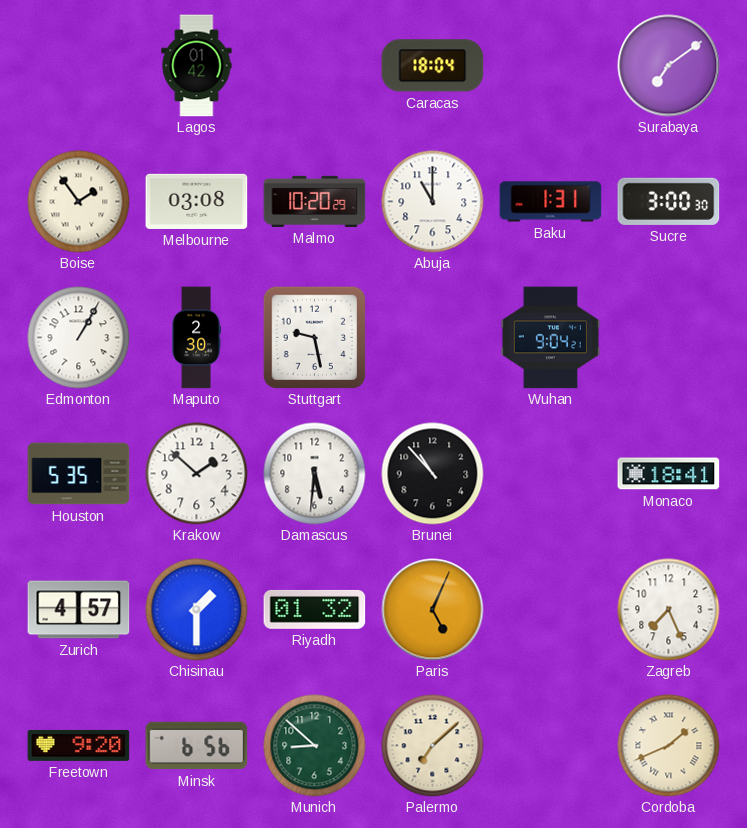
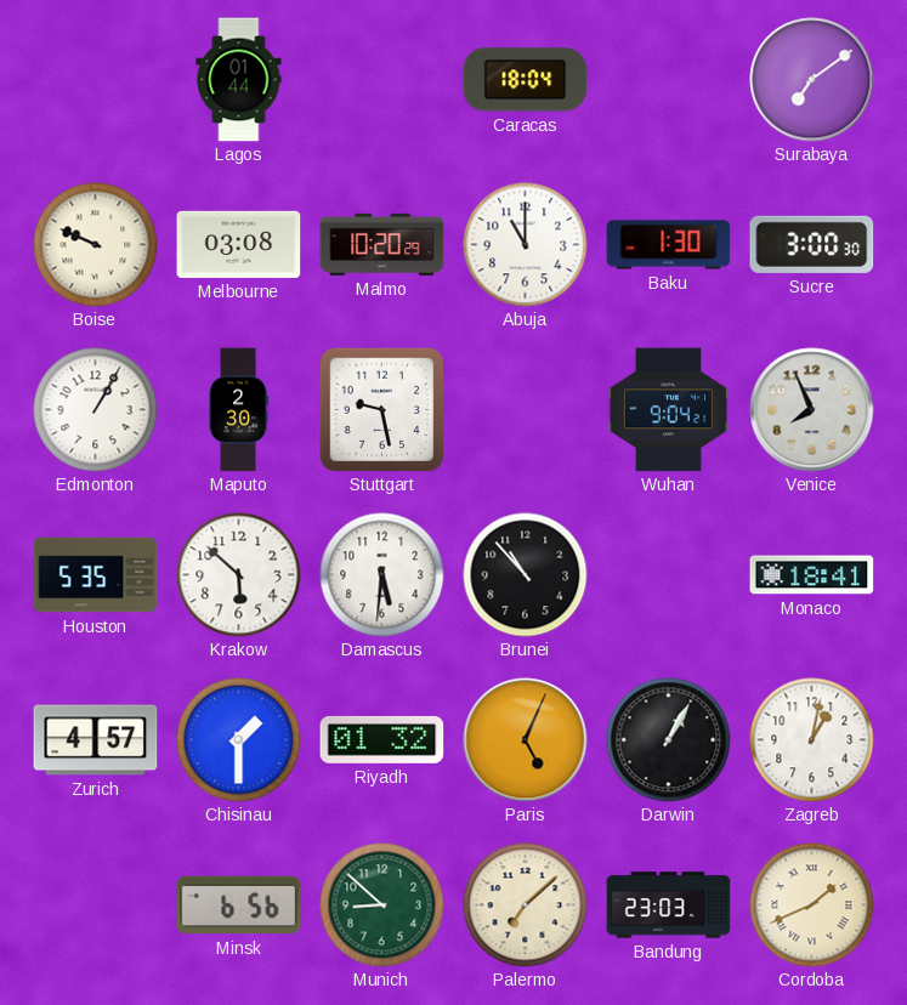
Lagos: 01:42 -> 01:44 (239, 80)
Boise: 1:54 -> 9:49 (96, 245)
Baku: 1:31 -> 1:30 (669, 245)
Venice: none -> 7:56 (812, 410)
Krakow: 1:52 -> 5:52 (239, 575)
Darwin: none -> 1:05 (669, 740)
Zagreb: 7:26 -> 1:02 (812, 740)
Freetown: 9:20 -> none (79, 745)
Bandung: none -> 23:03 (669, 905)
